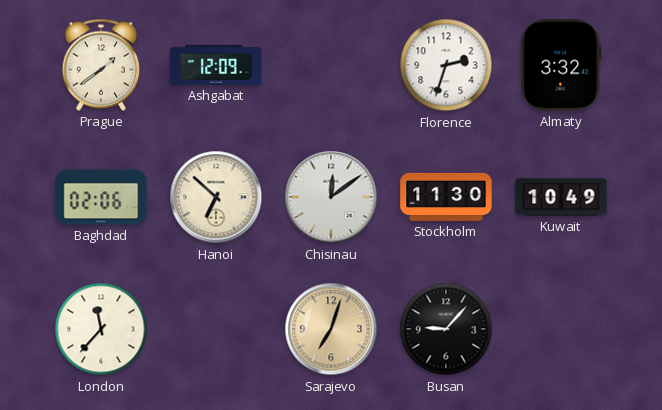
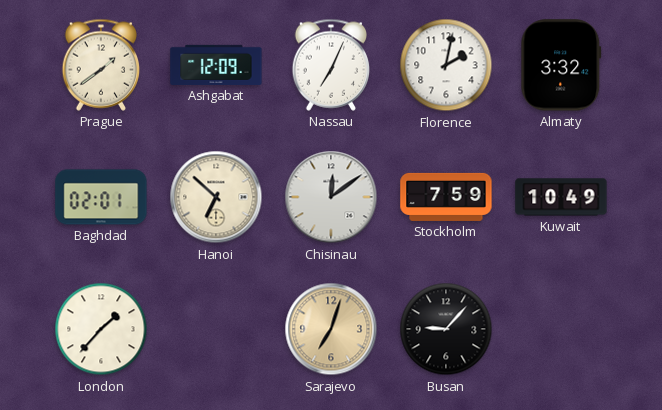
Nassau: none -> 7:04 (331, 65)
Florence: 2:33 -> 2:02 (446, 65)
Baghdad: 02:06 -> 02:01 (101, 197)
Stockholm: 11:30 -> 7:59 (446, 197)
London: 11:37 -> 1:37 (101, 329)
